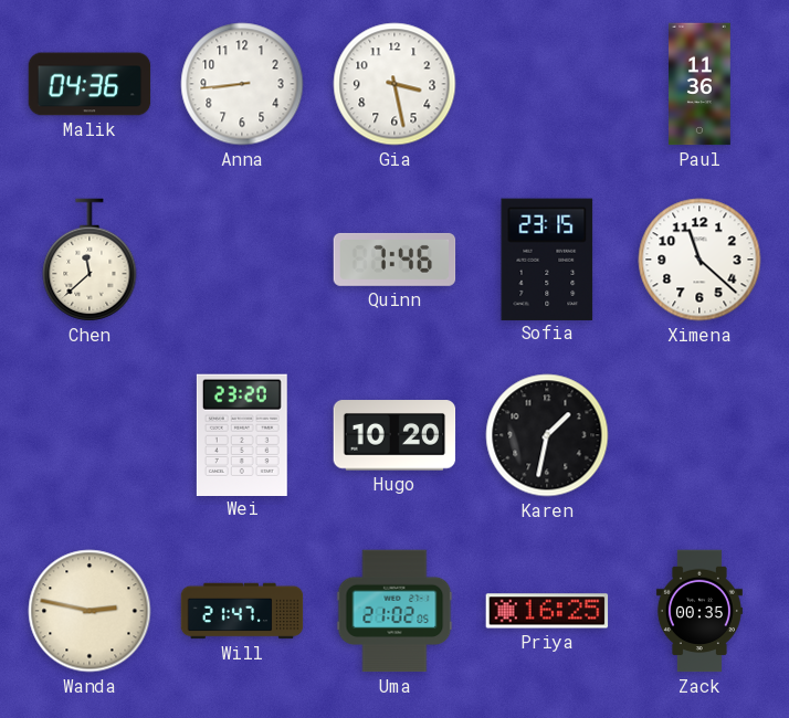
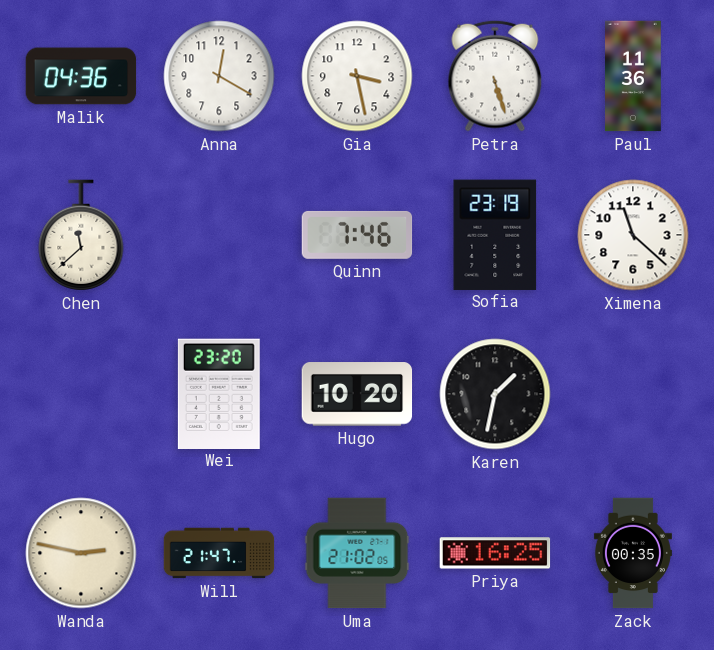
Anna: 8:44 -> 12:20 (219, 76)
Petra: none -> 5:27 (495, 76)
Sofia: 23:15 -> 23:19 (495, 234)
